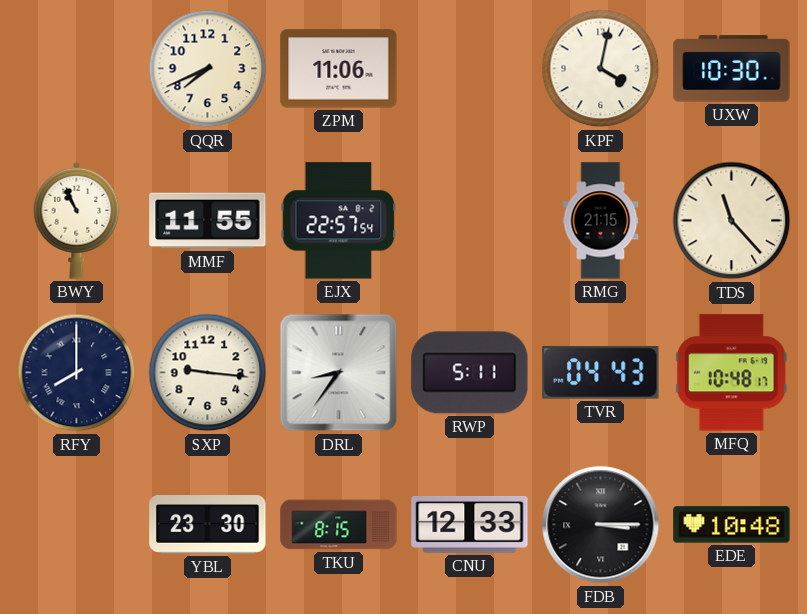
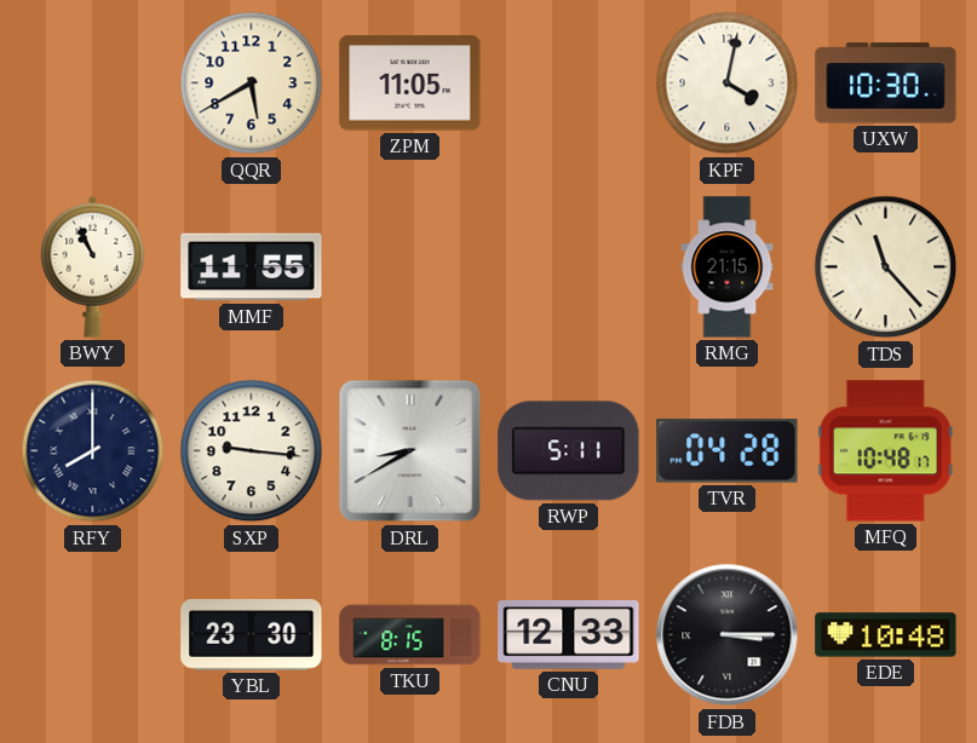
QQR: 7:41 -> 5:40 (252, 83)
ZPM: 11:06 -> 11:05 (410, 83)
EJX: 22:57 -> none (339, 221)
DRL: 8:36 -> 8:40 (410, 451)
TVR: 04:43 -> 04:28 (728, 451)
